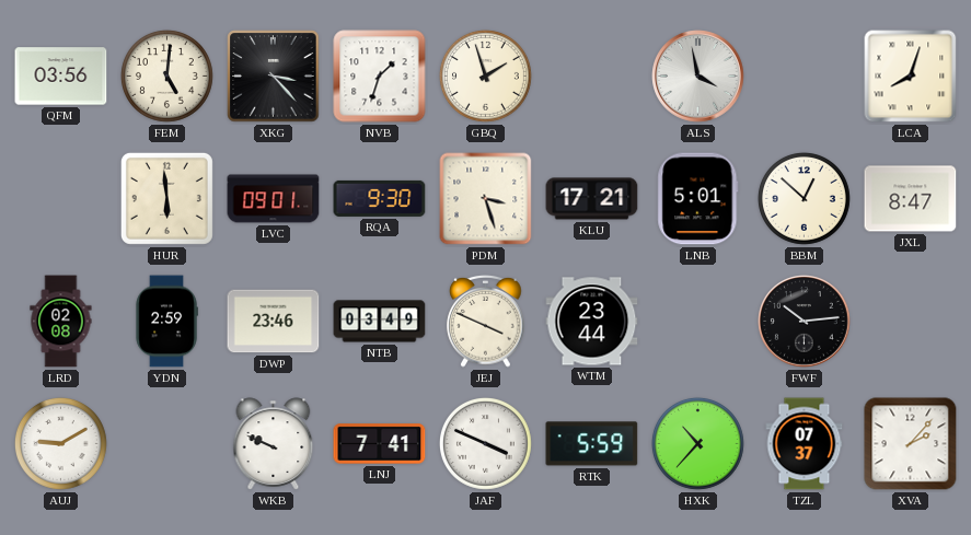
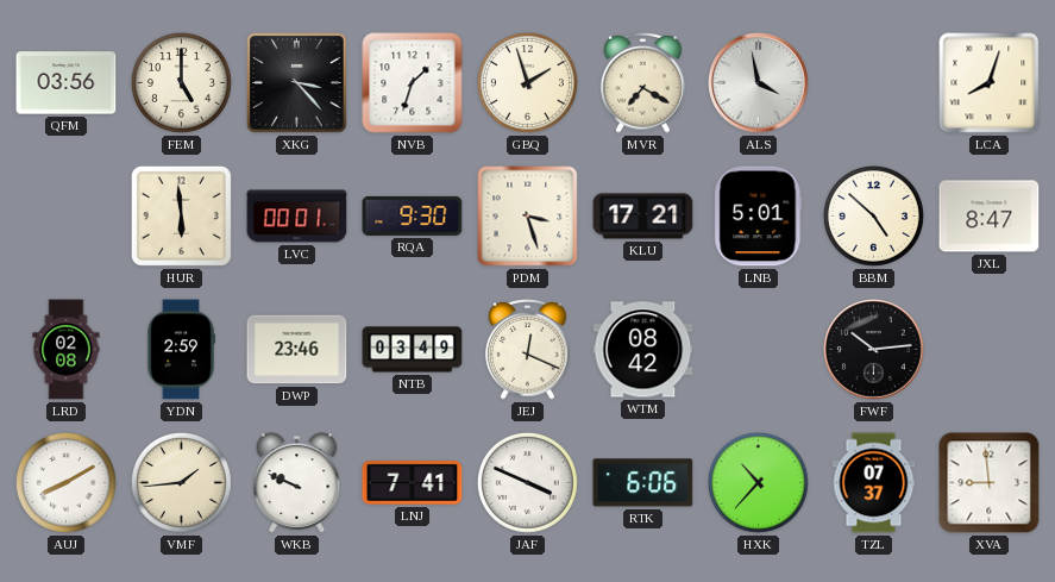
FEM: 5:01 -> 5:00 (181, 82)
MVR: none -> 7:20 (643, 83)
LVC: 09:01 -> 00:01 (297, 217)
BBM: 12:52 -> 4:52 (873, 215)
JEJ: 3:49 -> 12:19 (528, 350)
WTM: 23:44 -> 08:42 (643, 350)
AUJ: 9:10 -> 8:10 (65, 482)
VMF: none -> 1:44 (181, 482)
RTK: 5:59 -> 6:06 (643, 483)
XVA: 2:07 -> 8:59 (990, 483)
